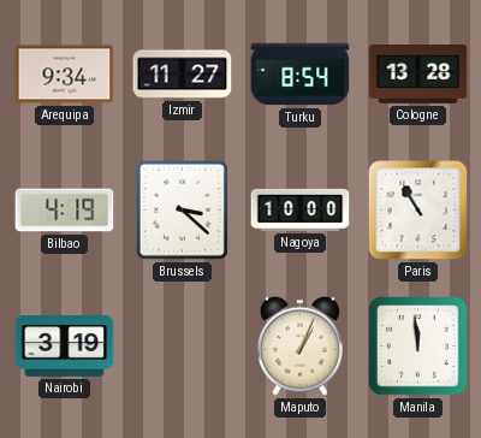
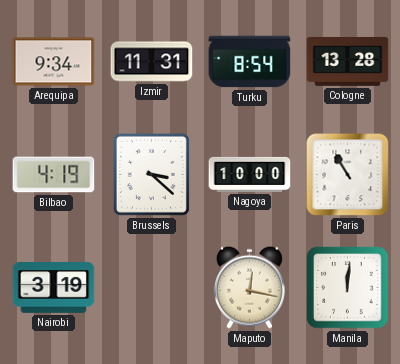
Izmir: 11:27 -> 11:31 (152, 62)
Maputo: 1:04 -> 12:17 (249, 287)
Manila: 11:59 -> 12:01 (348, 288)
